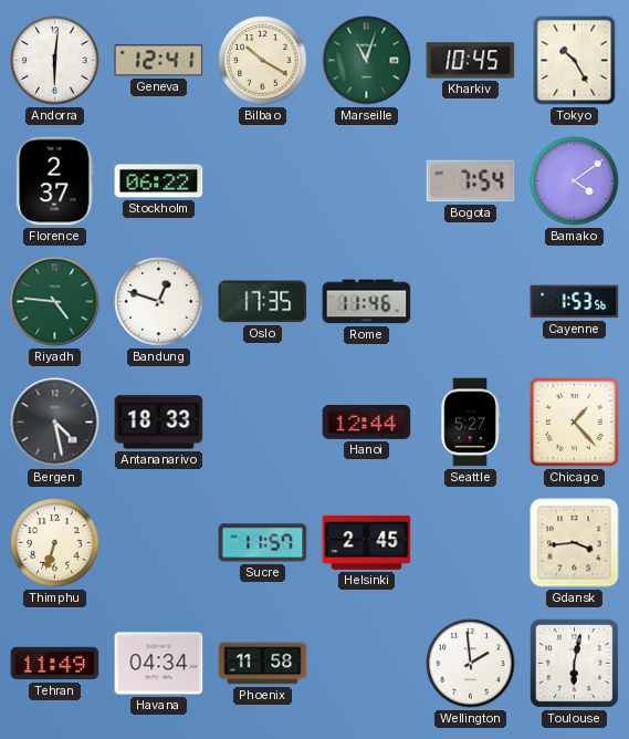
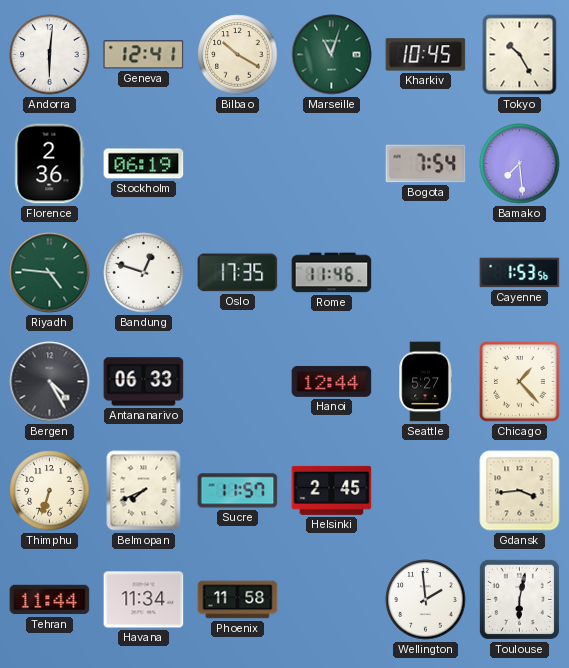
Florence: 2:37 -> 2:36 (50, 164)
Stockholm: 06:22 -> 06:19 (144, 164)
Bamako: 4:09 -> 7:29 (520, 164)
Bergen: 4:28 -> 4:25 (50, 382)
Antananarivo: 18:33 -> 06:33 (144, 382)
Belmopan: none -> 7:41 (144, 491)
Tehran: 11:49 -> 11:44 (50, 600)
Havana: 04:34 -> 11:34 (144, 600)
